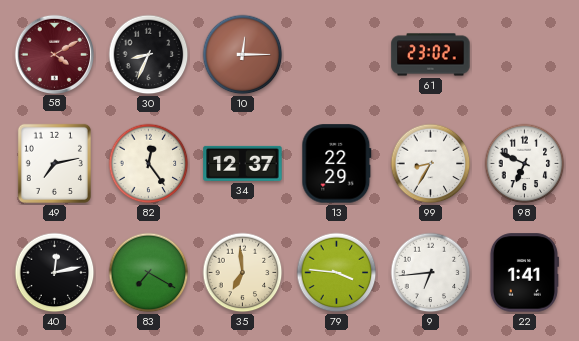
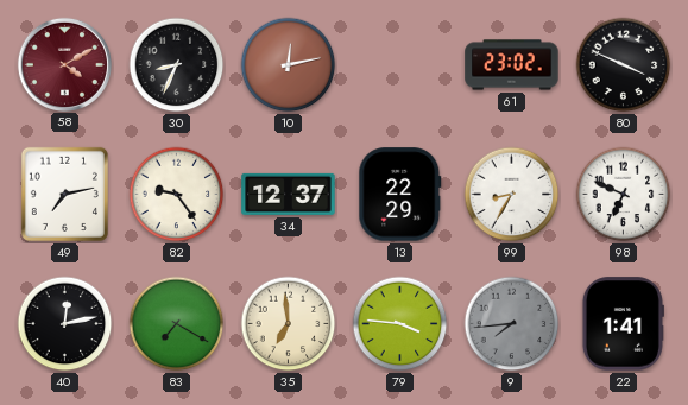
10: 12:15 -> 12:13 (289, 65)
80: none -> 3:49 (624, 65)
82: 12:24 -> 9:24 (177, 195)
9: 6:44 -> 7:44 (512, 324)
9 dial: white -> grey (512, 324)
